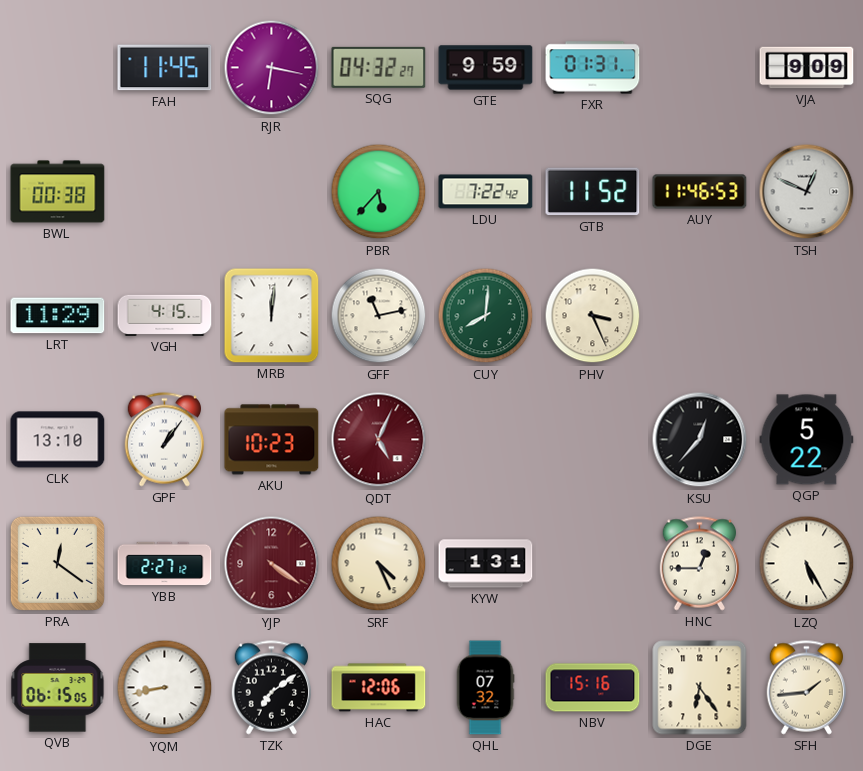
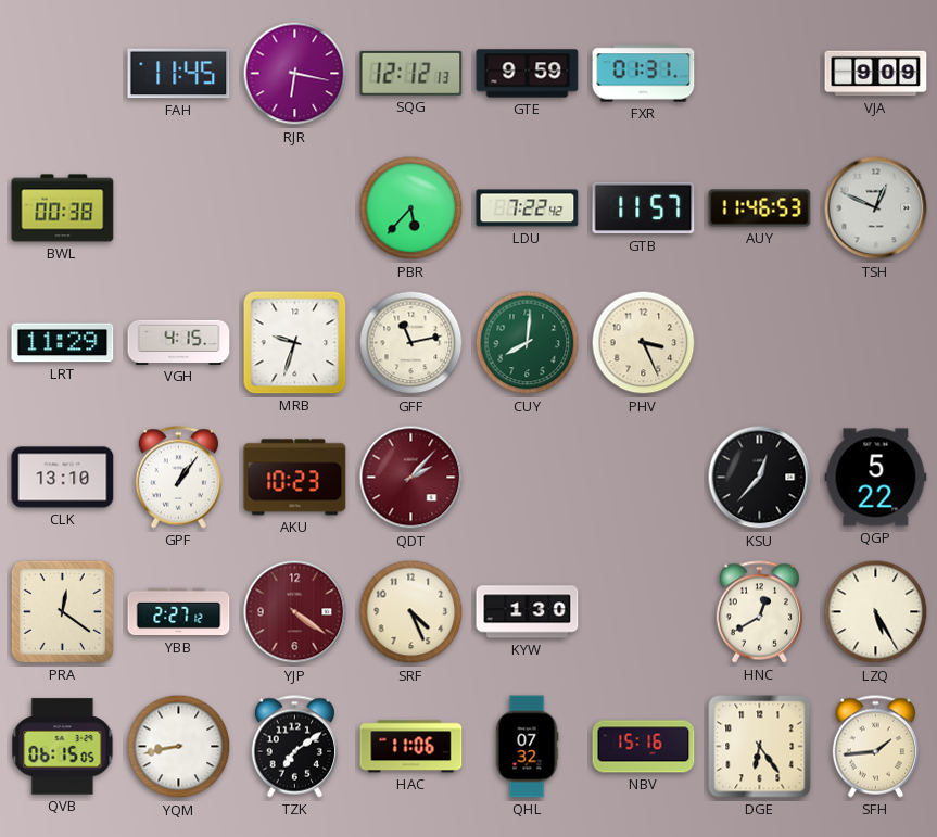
SQG: 04:32 -> 12:12 (411, 73)
GTB: 11:52 -> 11:57 (644, 208)
MRB: 12:01 -> 9:33 (295, 343)
QDT: 5:04 -> 2:07 (411, 478)
KYW: 1:31 -> 1:30 (528, 612)
HNC: 12:45 -> 12:40 (759, 612)
HAC: 12:06 -> 11:06 (411, 747)
